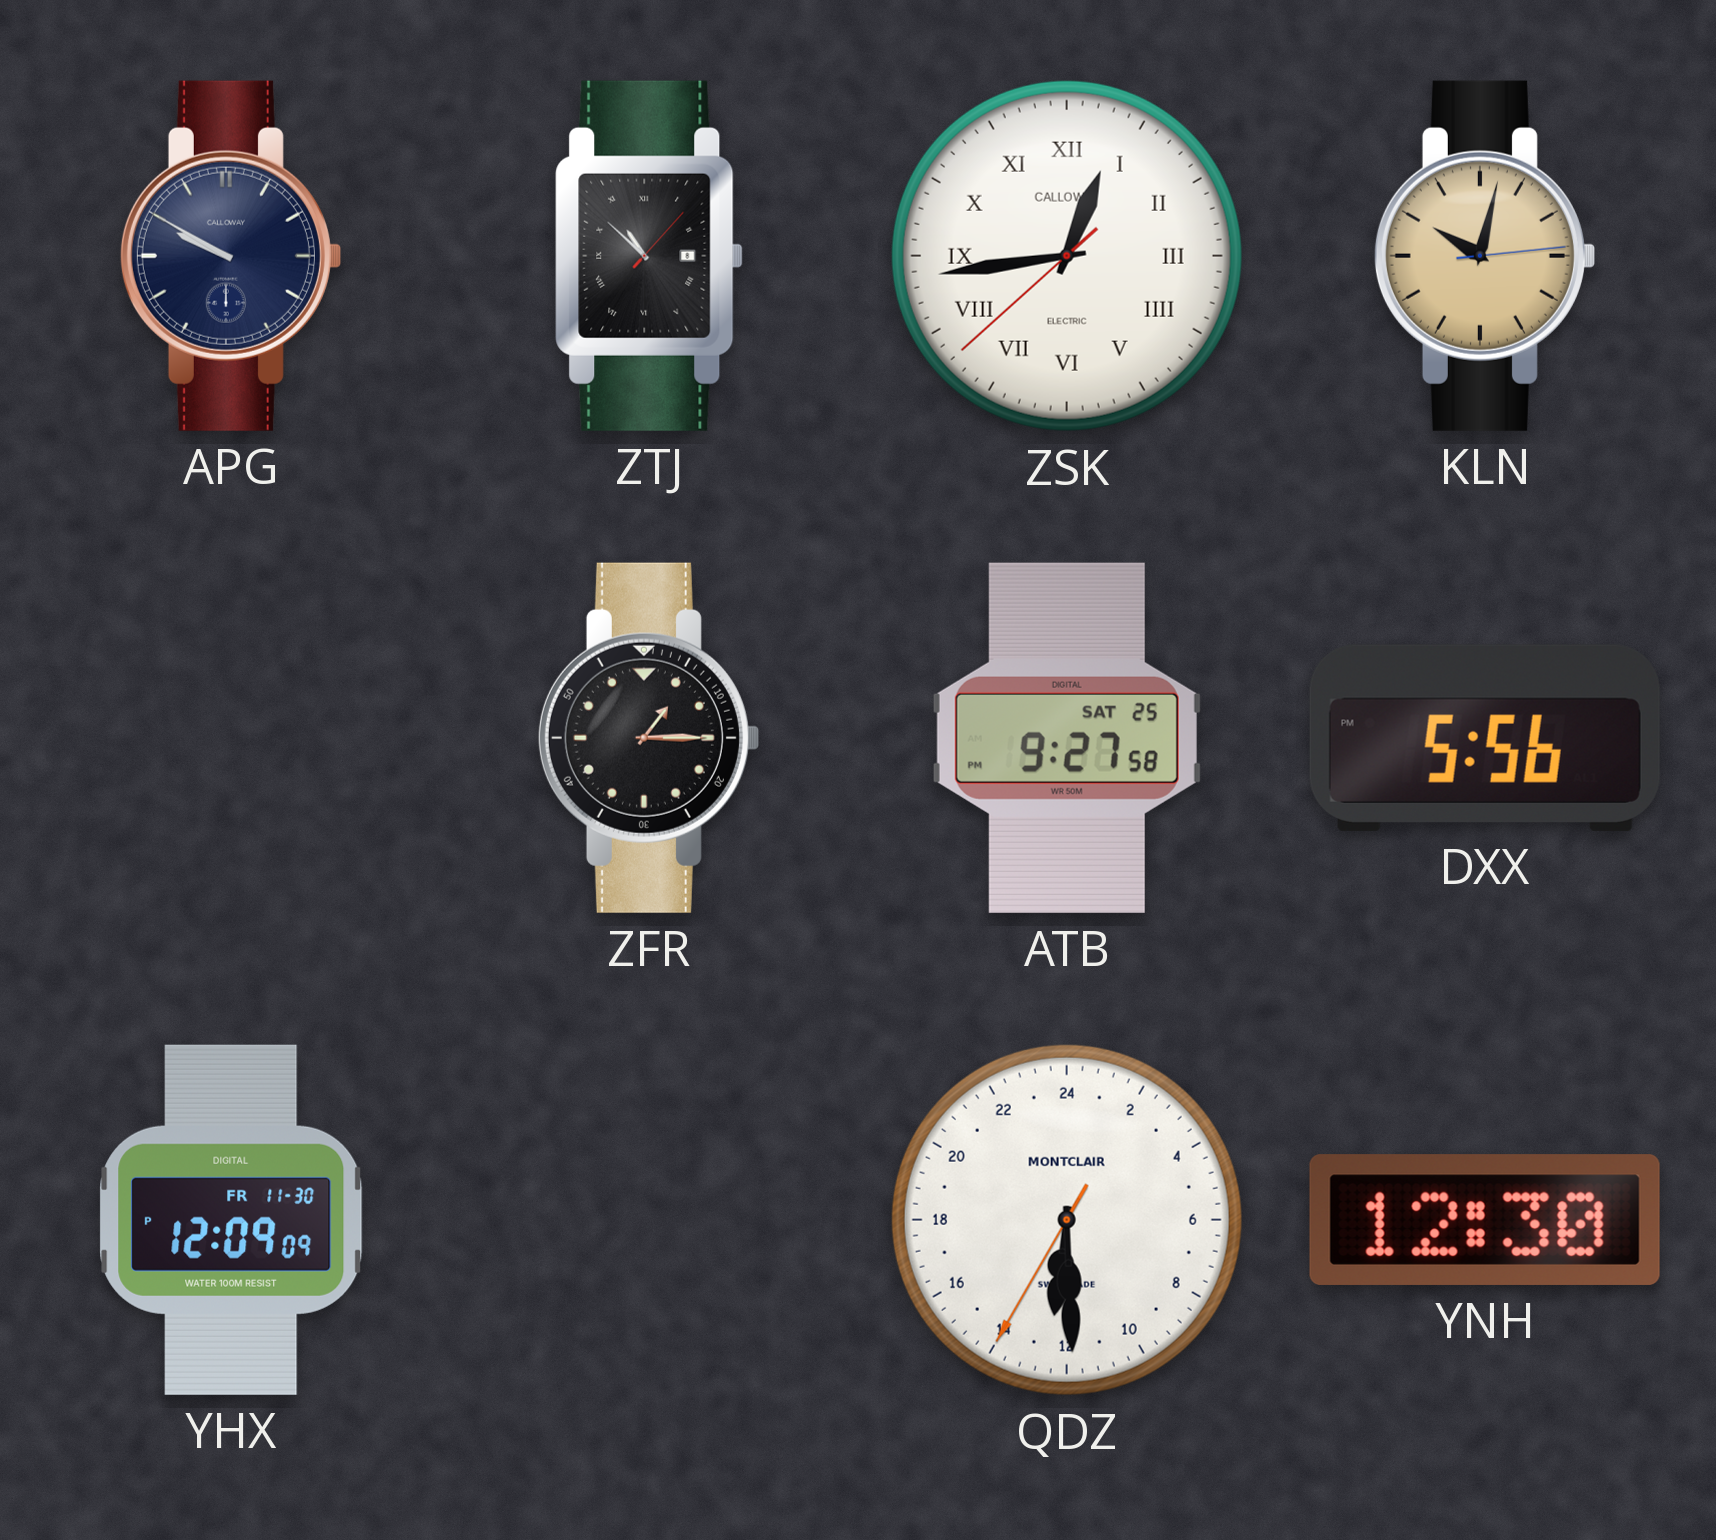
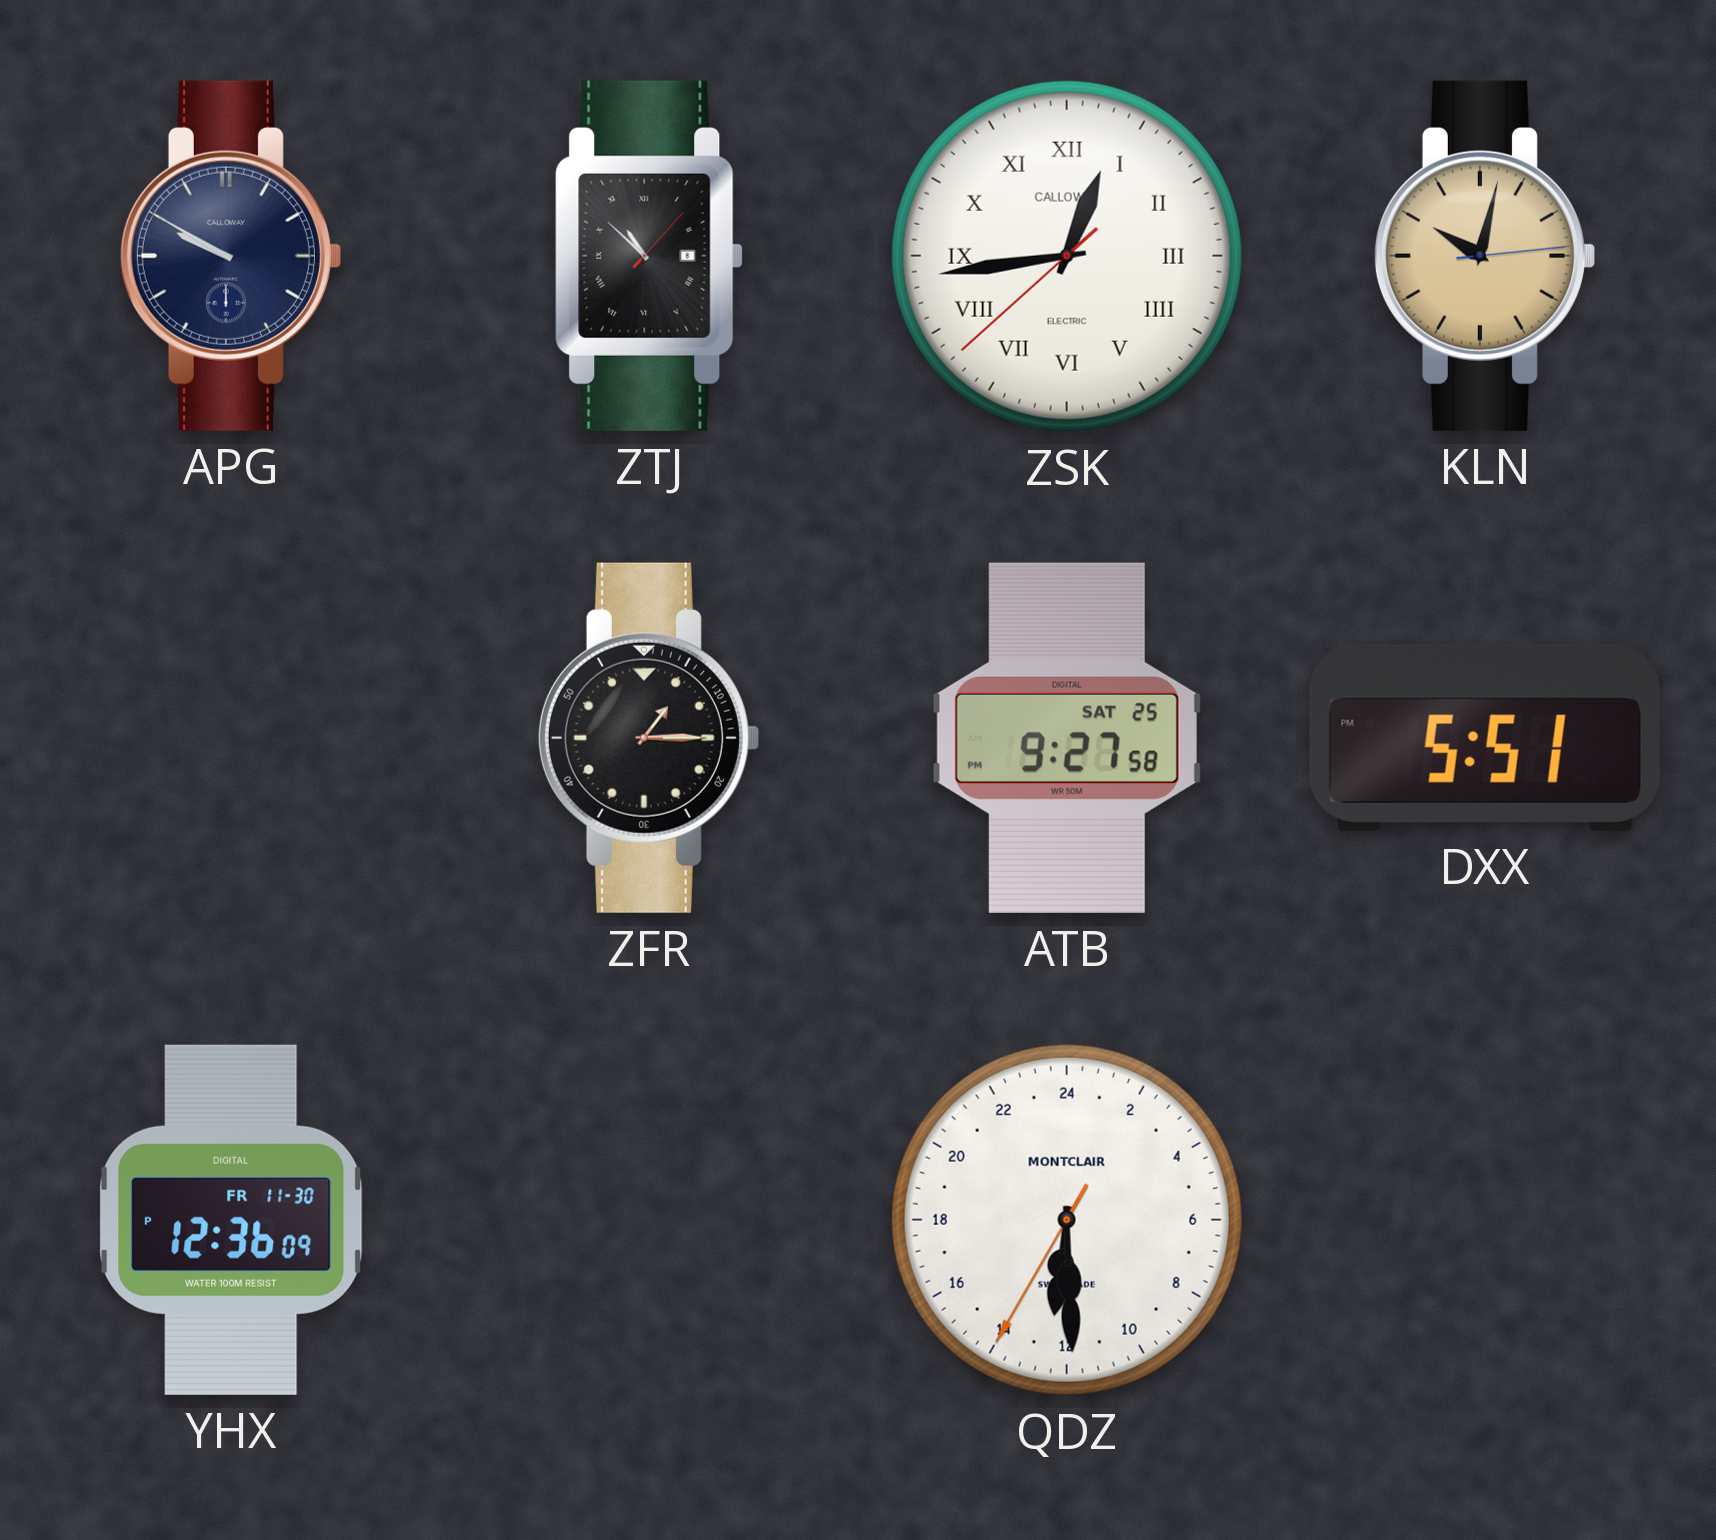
DXX: 5:56 -> 5:51 (1485, 738)
YHX: 12:09 -> 12:36 (231, 1220)
YNH: 12:30 -> none (1485, 1220)
